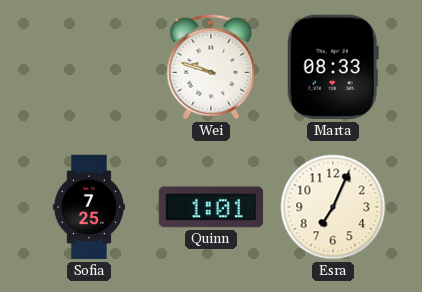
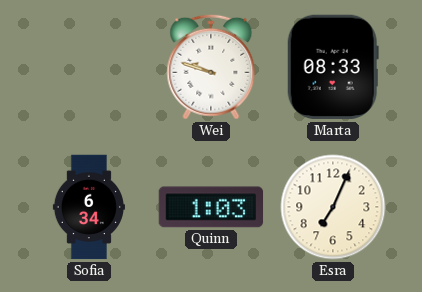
Sofia: 7:25 -> 6:34 (89, 207)
Quinn: 1:01 -> 1:03 (211, 207)
